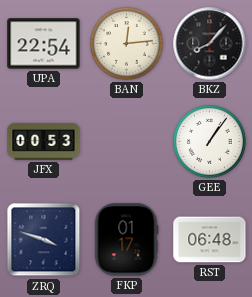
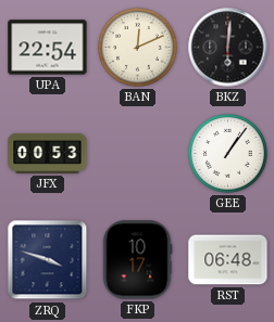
BAN: 12:14 -> 12:11 (138, 48)
BKZ: 8:07 -> 6:01 (228, 48)
FKP: 01:17 -> 10:17 (137, 260)
